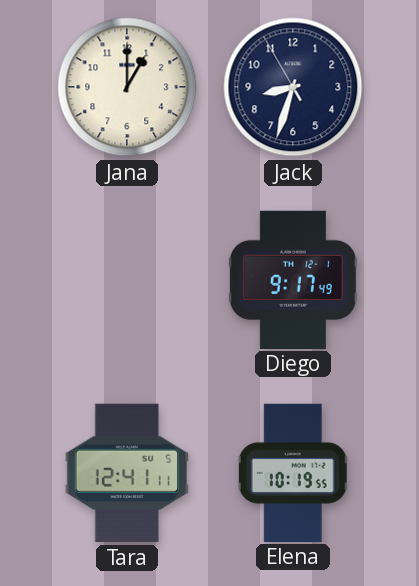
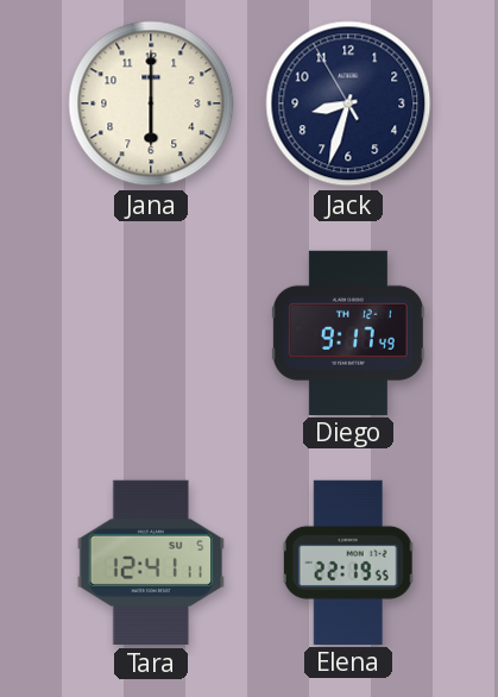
Jana: 1:00 -> 6:00 (151, 103)
Elena: 10:19 -> 22:19 (348, 561)
